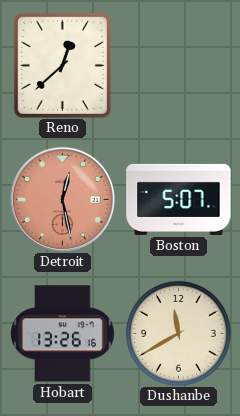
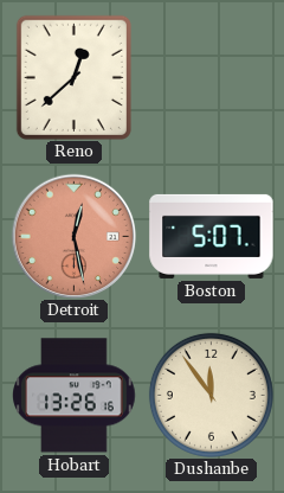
Dushanbe: 11:40 -> 11:54 (211, 395)
